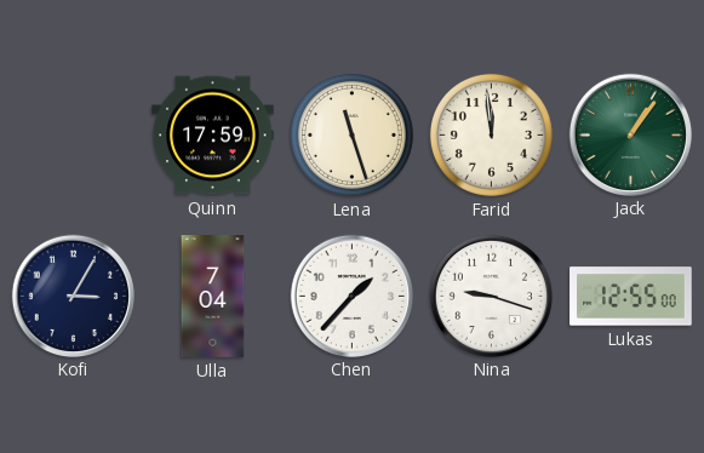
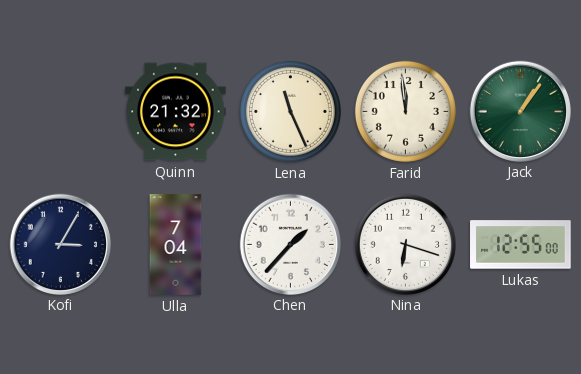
Quinn: 17:59 -> 21:32 (176, 112)
Lena: 11:27 -> 11:26 (290, 111)
Nina: 9:18 -> 6:18 (405, 244)
